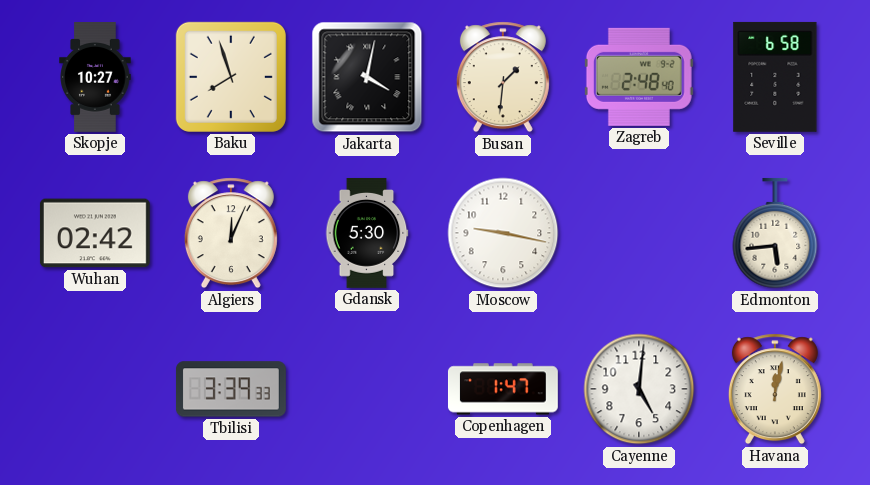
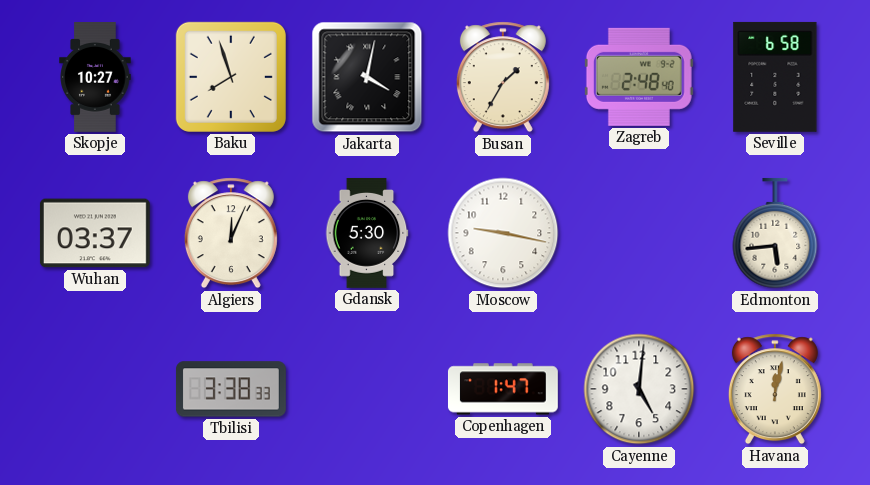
Busan: 1:31 -> 1:35 (503, 77)
Wuhan: 02:42 -> 03:37 (95, 233)
Tbilisi: 3:39 -> 3:38 (231, 389)
